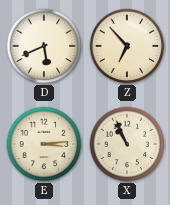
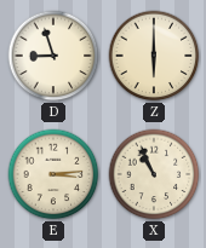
D: 5:41 -> 8:57 (53, 56)
Z: 6:53 -> 6:00 (154, 56)
